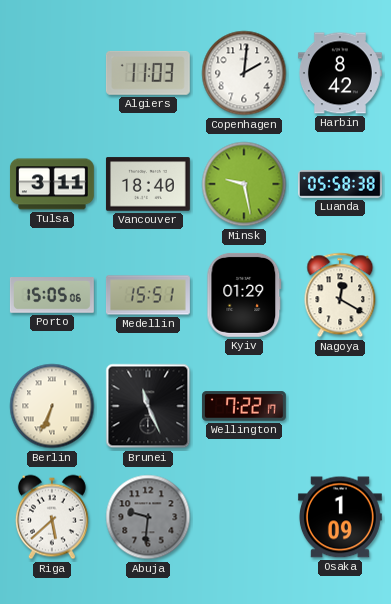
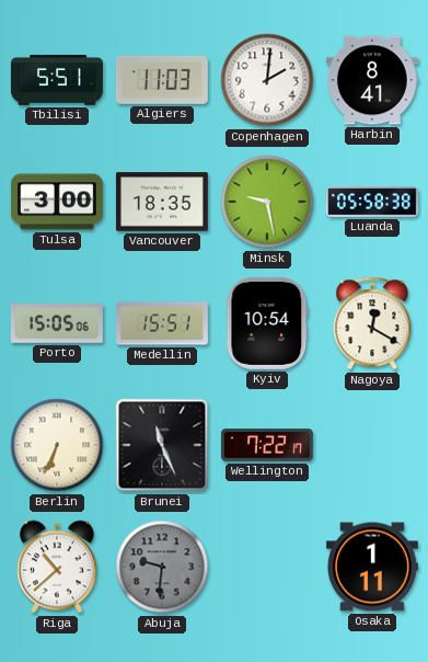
Tbilisi: none -> 5:51 (57, 80)
Harbin: 8:42 -> 8:41 (372, 80)
Tulsa: 3:11 -> 3:00 (57, 202)
Vancouver: 18:40 -> 18:35 (162, 202)
Kyiv: 01:29 -> 10:54 (267, 323)
Riga: 5:38 -> 10:38 (57, 567)
Osaka: 1:09 -> 1:11 (372, 567)
